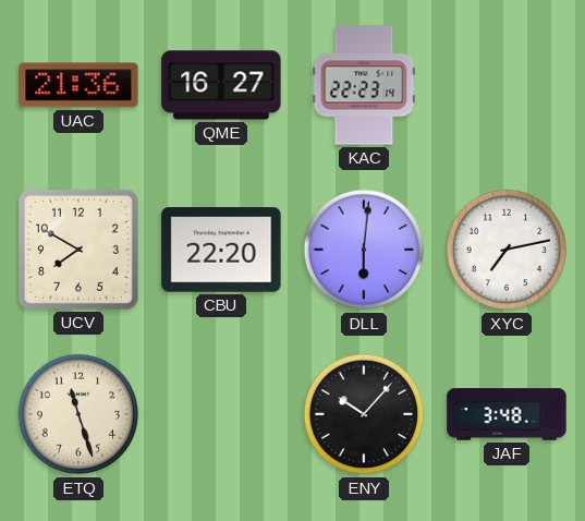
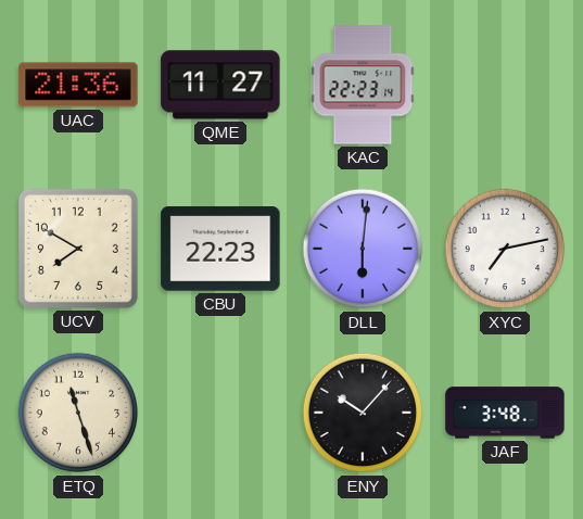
QME: 16:27 -> 11:27 (220, 85)
CBU: 22:20 -> 22:23 (220, 249)
